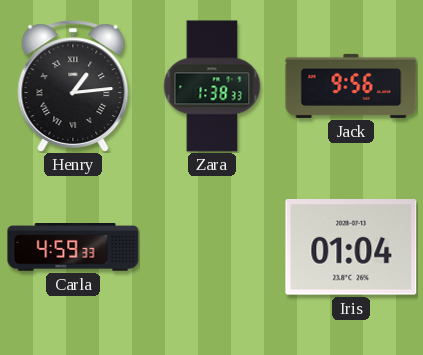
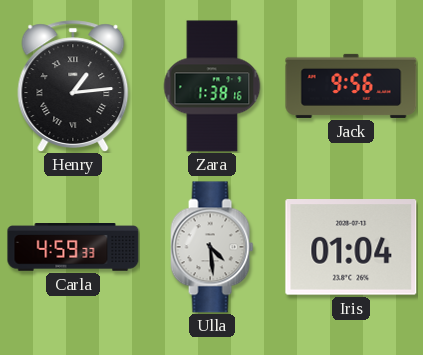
Zara: 1:38:33 -> 1:38:16 (212, 86)
Ulla: none -> 4:29 (212, 247)
